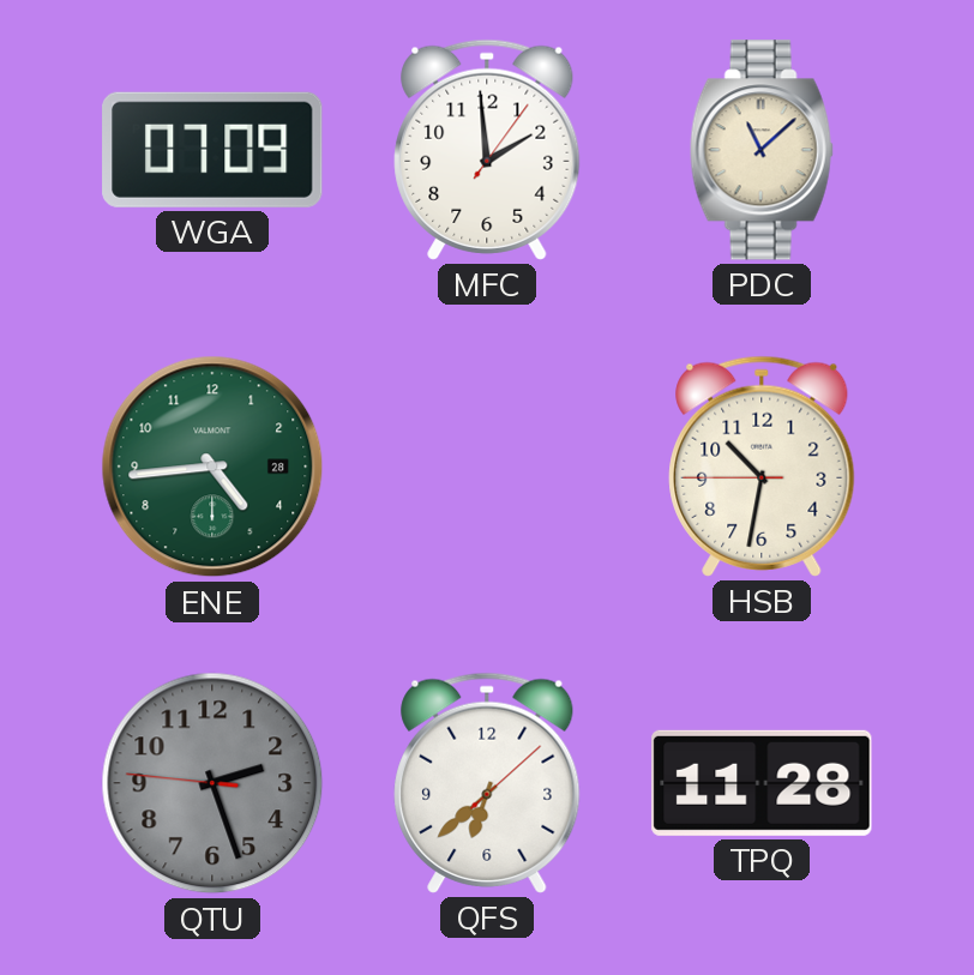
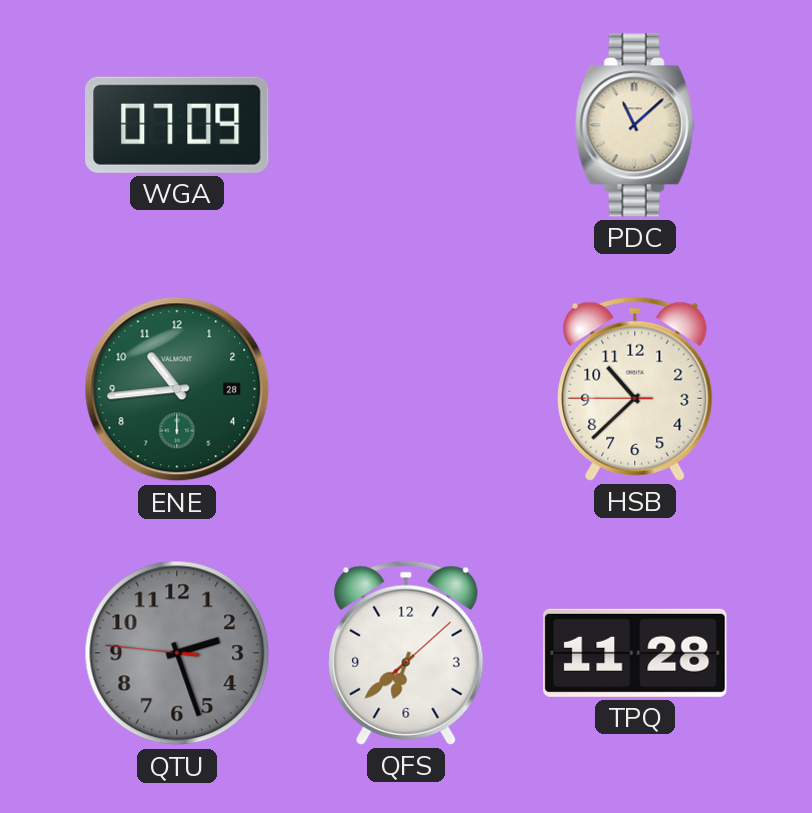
MFC: 1:59 -> none (487, 150)
ENE: 4:44 -> 10:44 (177, 389)
HSB: 10:31 -> 10:37 (635, 389)
